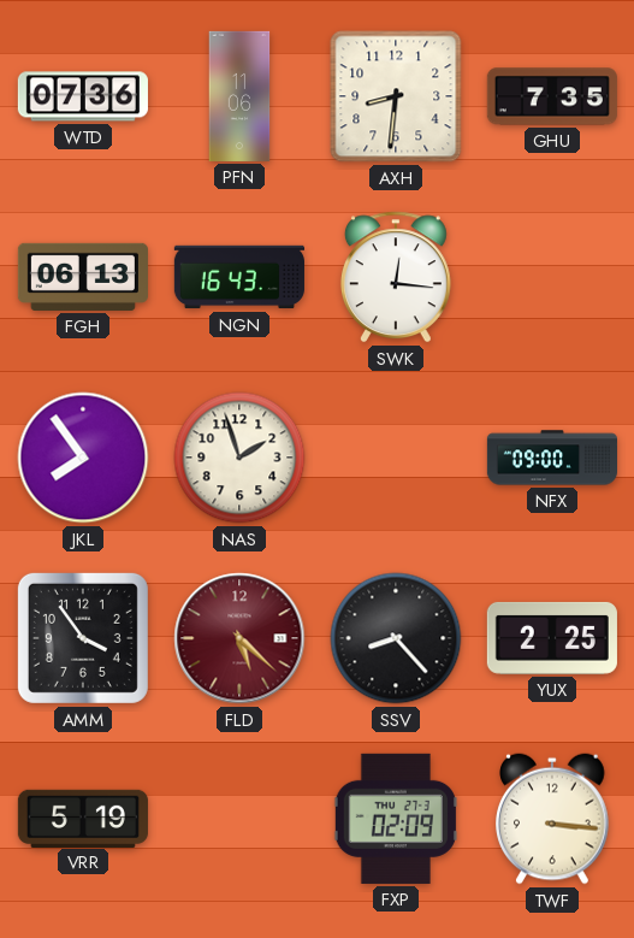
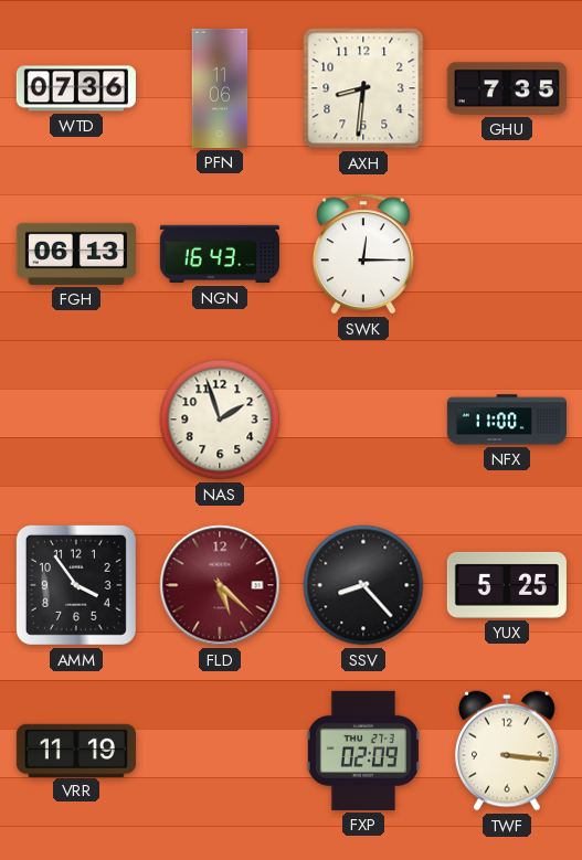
SWK: 12:16 -> 12:15 (363, 254)
JKL: 7:54 -> none (83, 458)
NFX: 09:00 -> 11:00 (506, 420)
YUX: 2:25 -> 5:25 (507, 585)
VRR: 5:19 -> 11:19 (76, 750)
